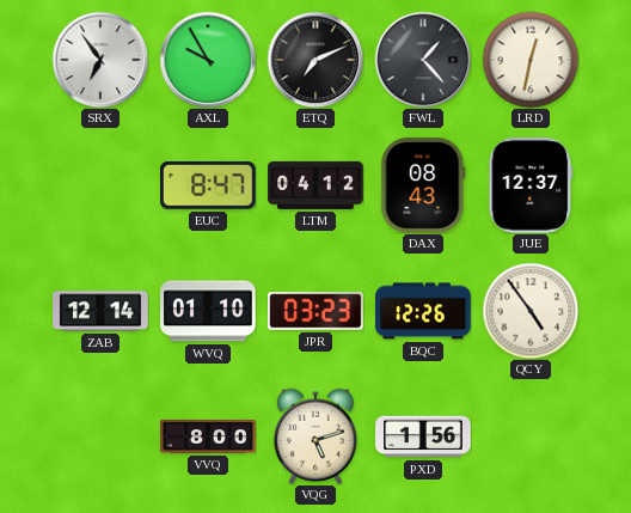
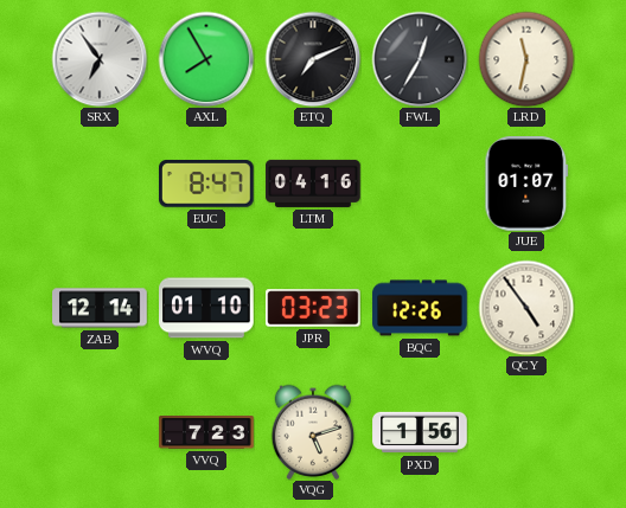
AXL: 9:55 -> 7:55 (206, 59)
FWL: 1:23 -> 12:35 (420, 59)
LRD: 12:32 -> 11:32 (526, 59)
LTM: 04:12 -> 04:16 (313, 184)
DAX: 08:43 -> none (423, 185)
JUE: 12:37 -> 01:07 (526, 185)
VVQ: 8:00 -> 7:23 (206, 433)
